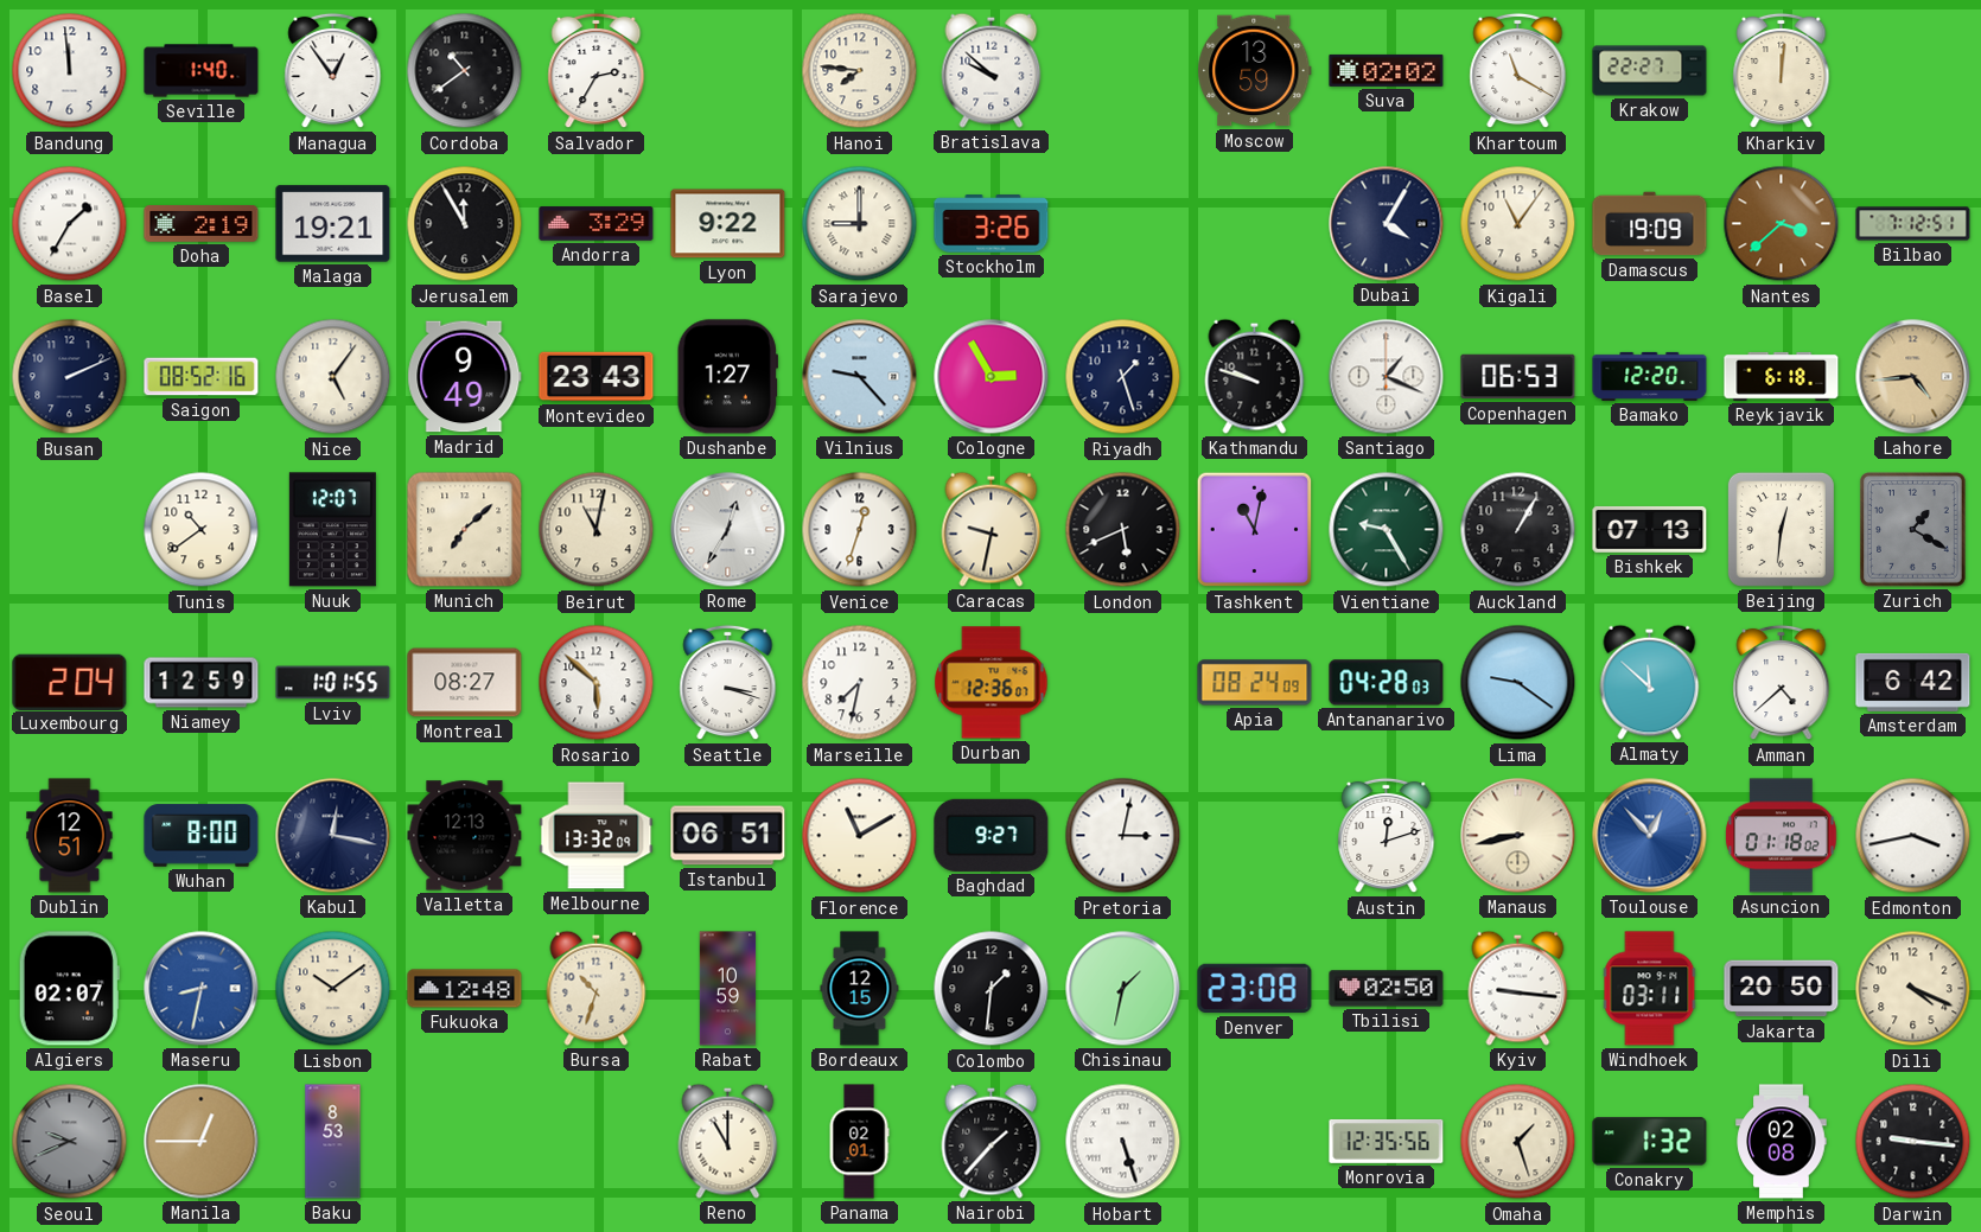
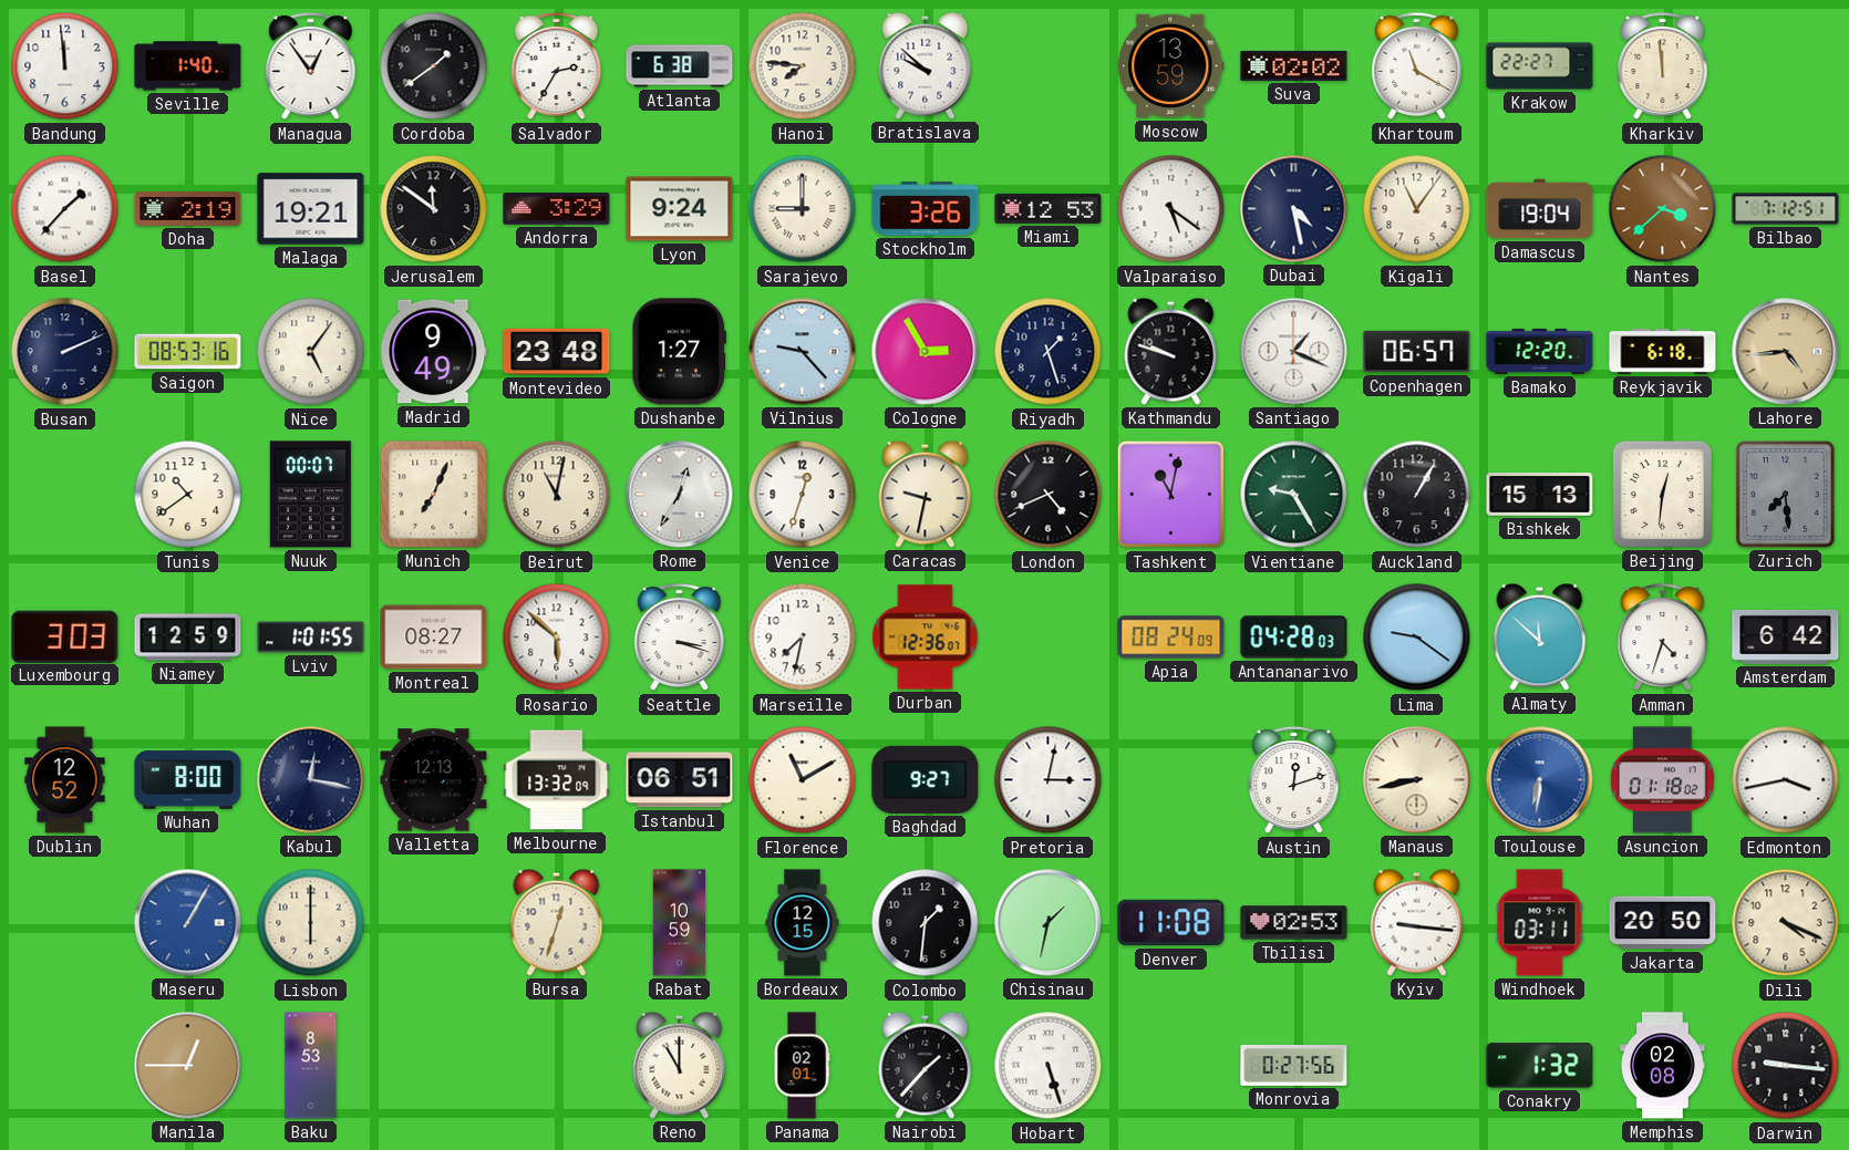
Cordoba: 10:39 -> 1:39 (434, 66)
Atlanta: none -> 6:38 (680, 66)
Kharkiv: 12:01 -> 11:59 (1663, 66)
Basel: 1:35 -> 1:37 (65, 209)
Jerusalem: 11:55 -> 11:51 (434, 209)
Lyon: 9:22 -> 9:24 (680, 209)
Miami: none -> 12:53 (1049, 208)
Valparaiso: none -> 5:21 (1171, 209)
Dubai: 4:05 -> 4:28 (1294, 209)
Damascus: 19:09 -> 19:04 (1540, 209)
Saigon: 08:52 -> 08:53 (188, 352)
Montevideo: 23:43 -> 23:48 (557, 352)
Copenhagen: 06:53 -> 06:57 (1417, 352)
Nuuk: 12:07 -> 00:07 (310, 495)
Munich: 7:08 -> 7:04 (434, 495)
London: 5:41 -> 4:41 (1049, 495)
Bishkek: 07:13 -> 15:13 (1540, 494)
Zurich: 1:20 -> 7:29 (1786, 495)
Luxembourg: 2:04 -> 3:03 (65, 636)
Amman: 4:38 -> 4:33 (1663, 638)
Dublin: 12:51 -> 12:52 (65, 780)
Toulouse: 12:53 -> 6:31 (1540, 780)
Algiers: 02:07 -> none (69, 989)
Maseru: 8:32 -> 1:05 (188, 923)
Lisbon: 10:09 -> 6:00 (311, 923)
Fukuoka: 12:48 -> none (465, 989)
Bursa: 10:33 -> 12:33 (557, 922)
Denver: 23:08 -> 11:08 (1171, 923)
Tbilisi: 02:50 -> 02:53 (1294, 923)
Seoul: 9:41 -> none (70, 1142)
Monrovia: 12:35 -> 0:27 (1294, 1066)
Omaha: 1:27 -> none (1518, 1142)
